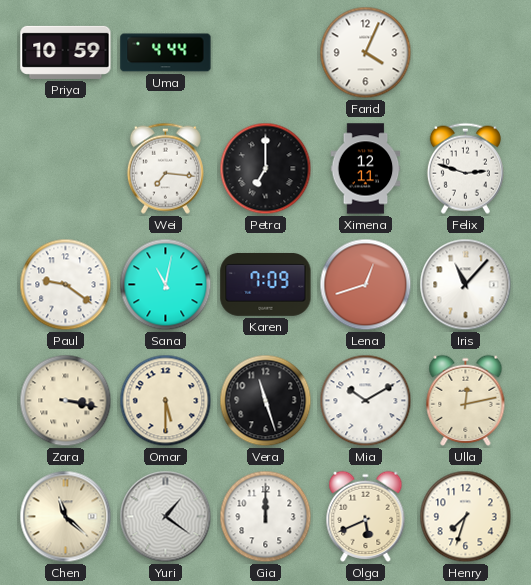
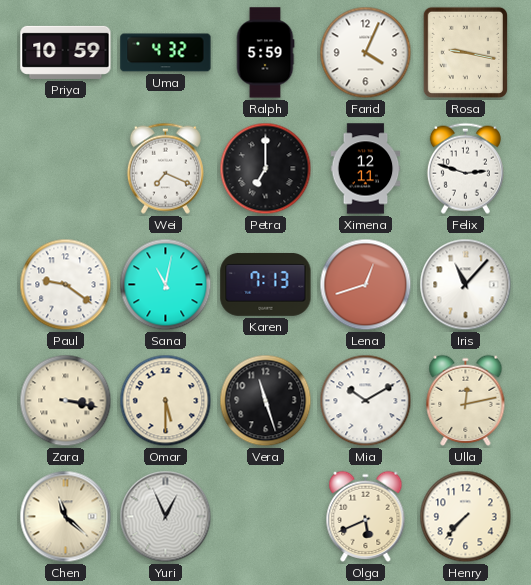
Uma: 4:44 -> 4:32 (166, 53)
Ralph: none -> 5:59 (265, 53)
Rosa: none -> 9:17 (465, 52)
Wei: 7:16 -> 7:19 (165, 168)
Karen: 7:09 -> 7:13 (266, 284)
Yuri: 1:21 -> 12:56 (166, 517)
Gia: 12:00 -> none (266, 517)
Henry: 7:33 -> 7:37 (466, 517)
